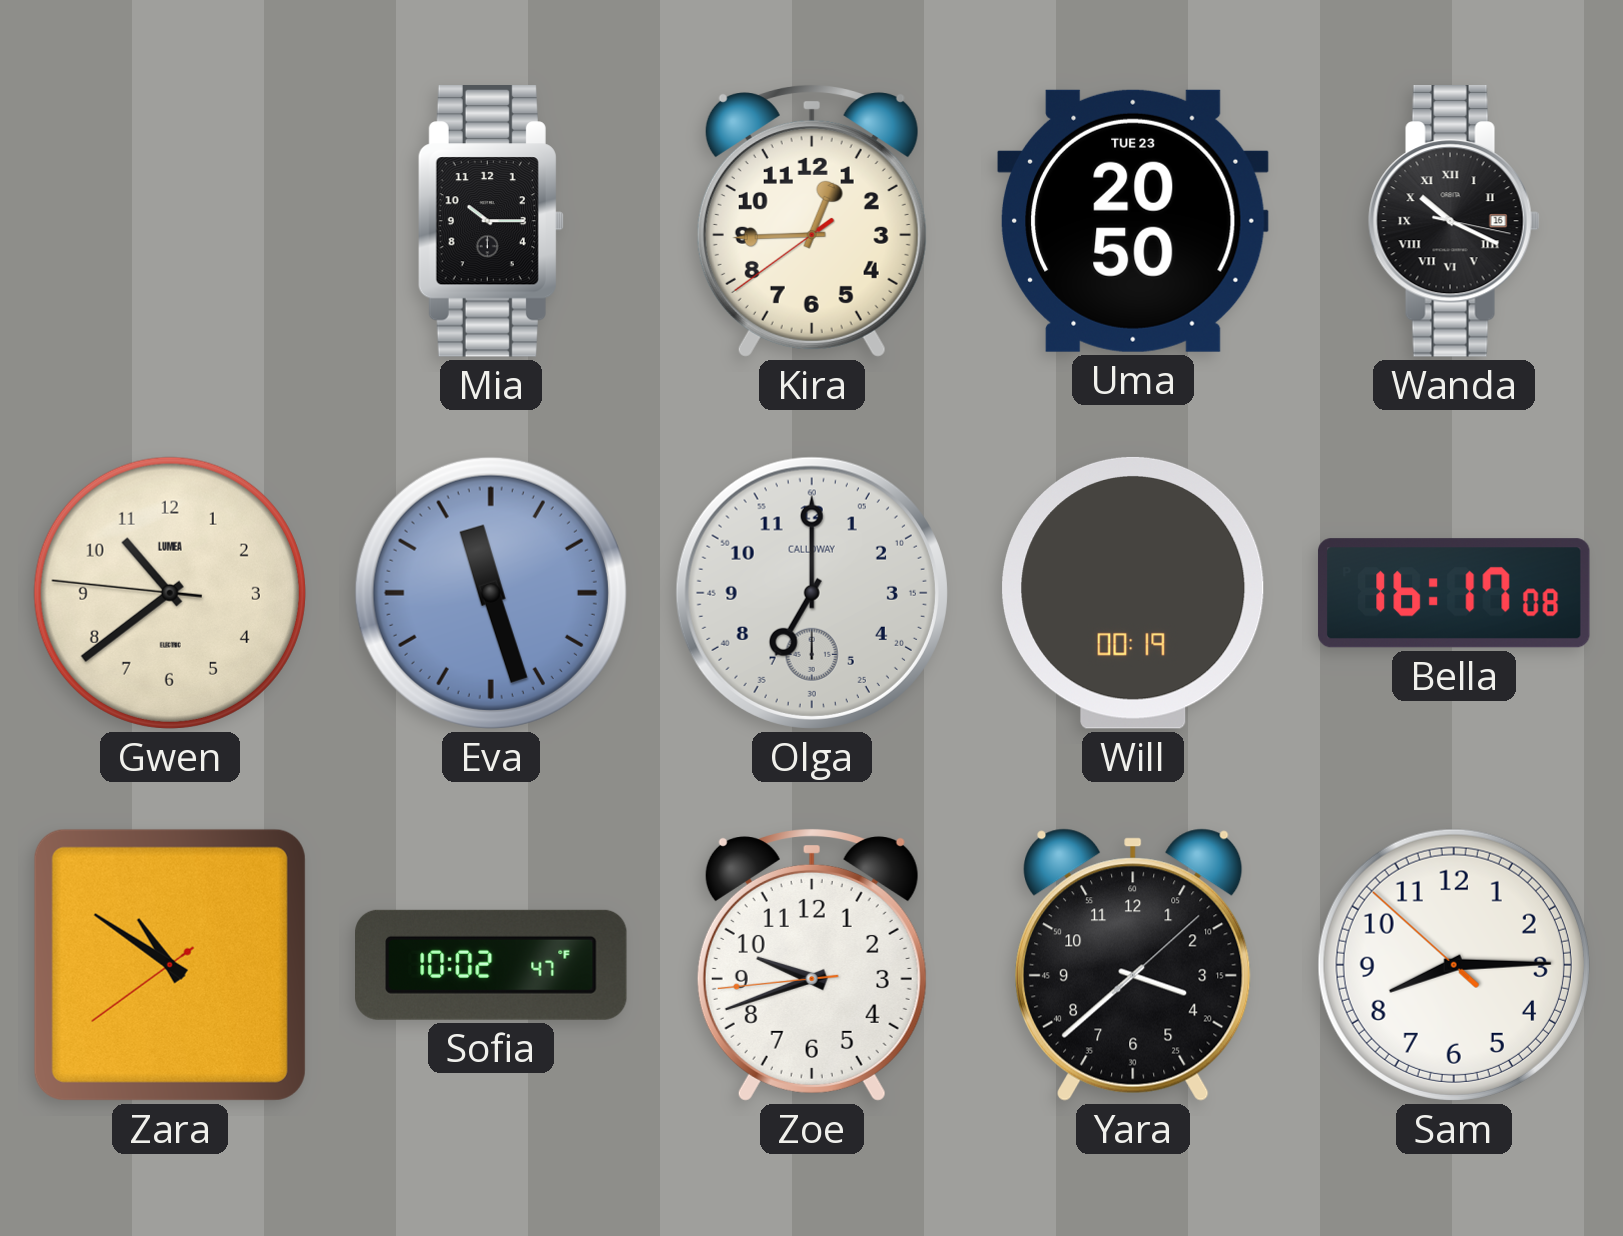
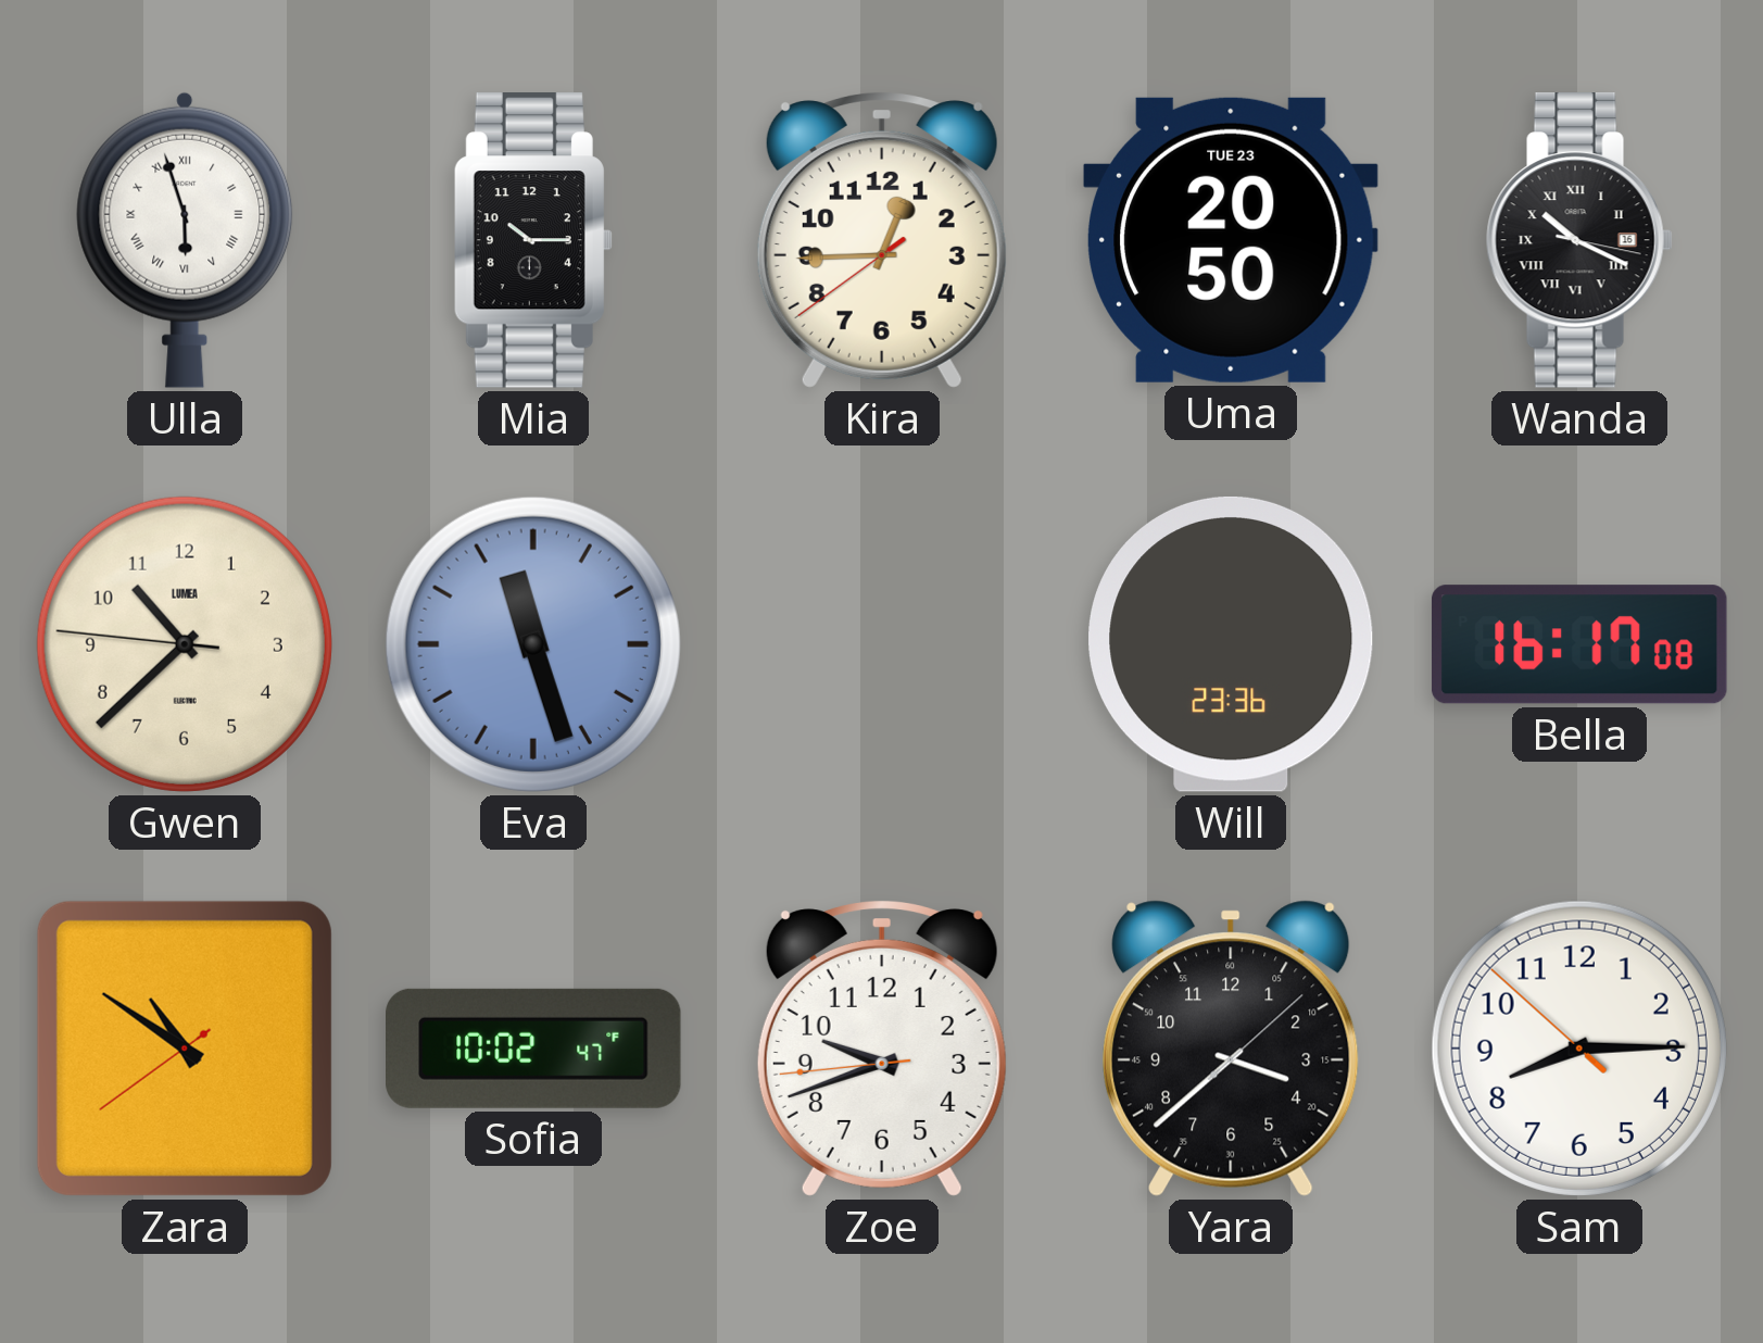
Ulla: none -> 5:57 (185, 240)
Gwen: 10:38 -> 10:37 (185, 644)
Olga: 7:00 -> none (812, 593)
Will: 00:19 -> 23:36 (1231, 644)
